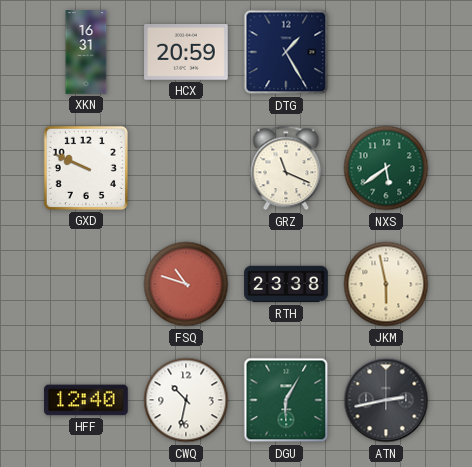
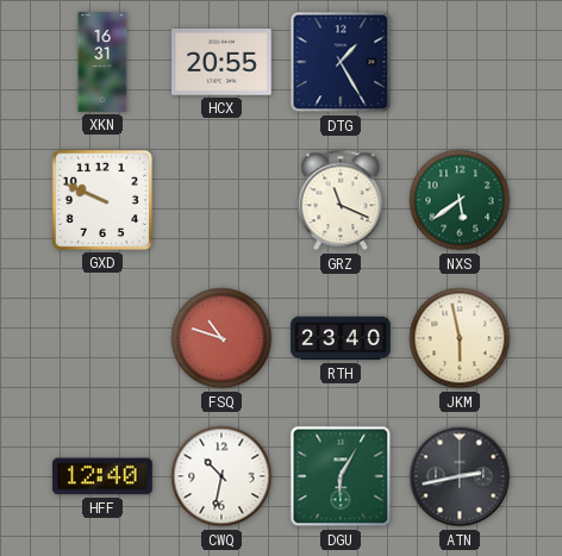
HCX: 20:59 -> 20:55 (221, 62)
RTH: 23:38 -> 23:40 (341, 338)
